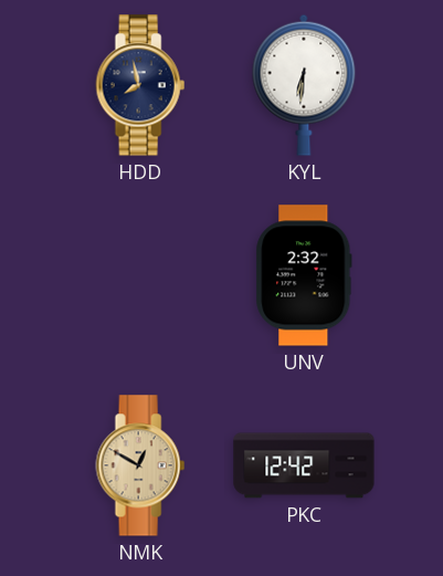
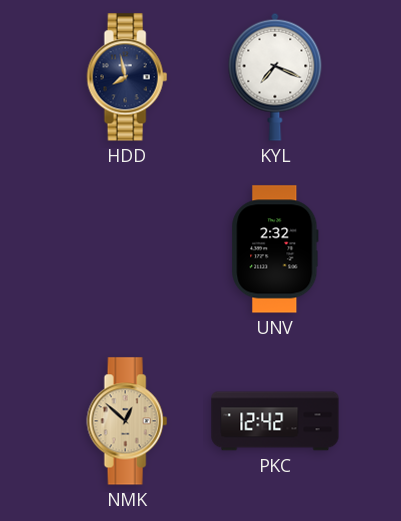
KYL: 6:31 -> 7:19 (275, 77)
NMK: 12:50 -> 12:52 (127, 421)
